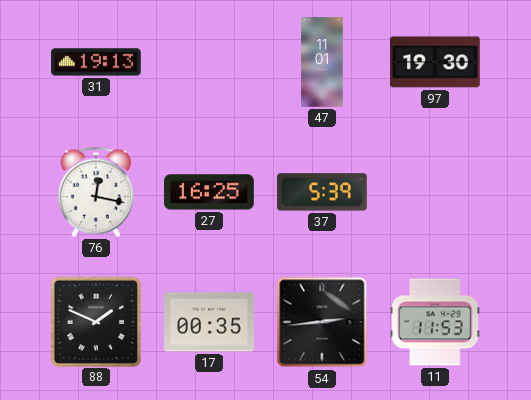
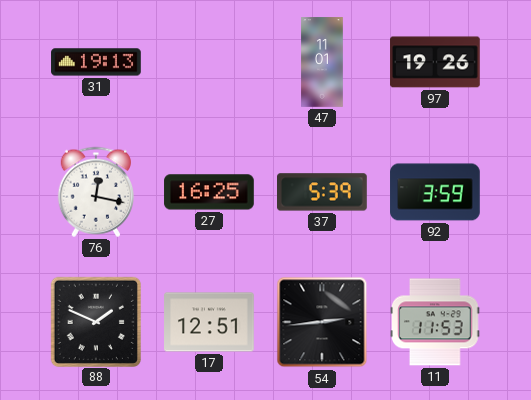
97: 19:30 -> 19:26 (435, 62)
92: none -> 3:59 (435, 192)
17: 00:35 -> 12:51 (209, 322)
